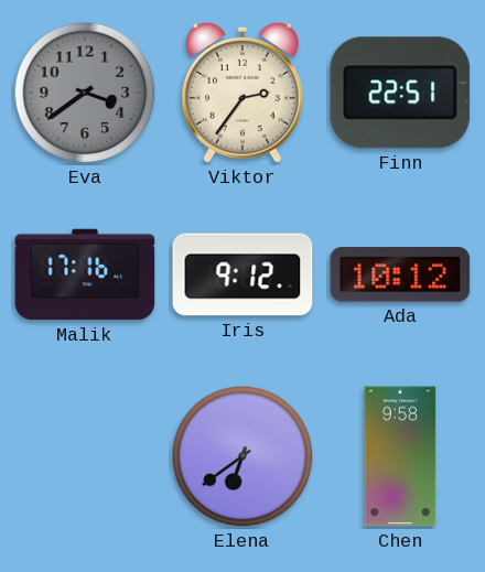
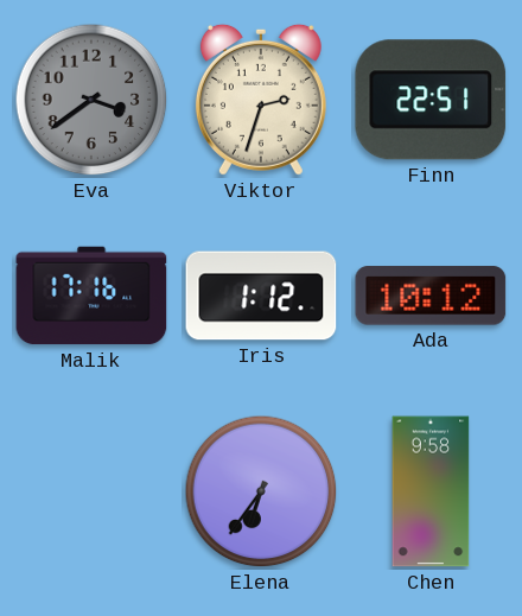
Viktor: 2:36 -> 2:33 (261, 100)
Iris: 9:12 -> 1:12 (261, 296)
Elena: 6:39 -> 6:36 (261, 491)
